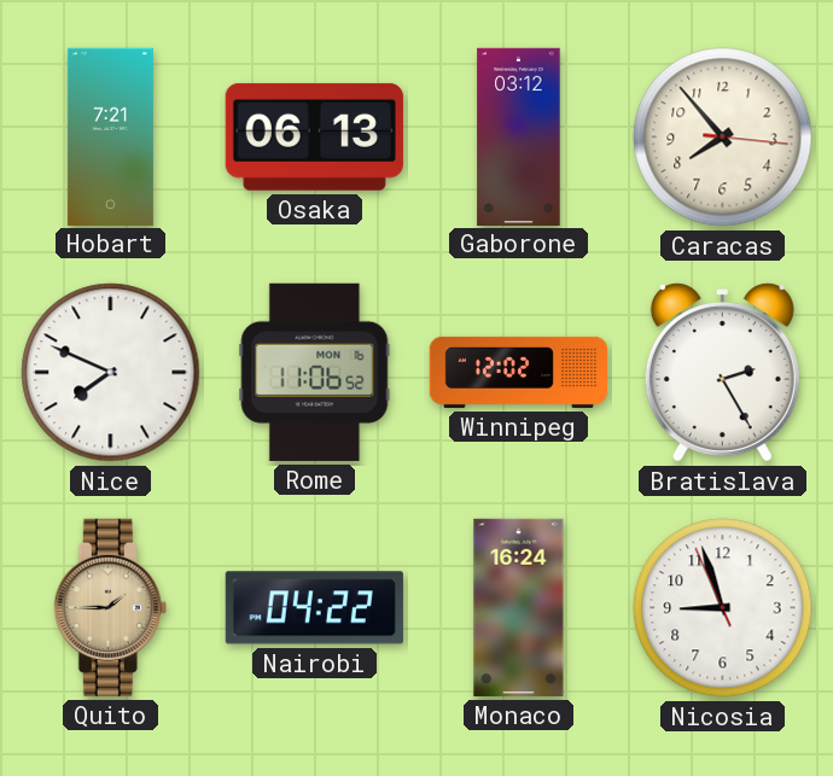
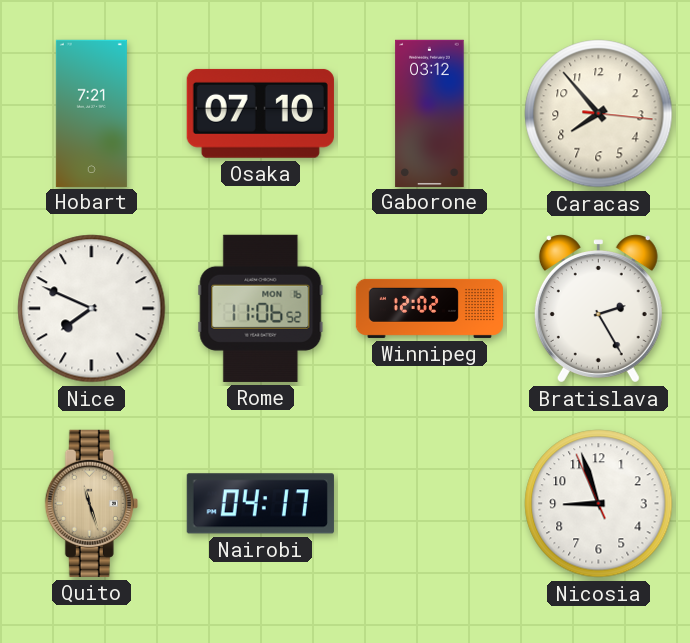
Osaka: 06:13 -> 07:10 (260, 113)
Quito: 1:45 -> 11:27 (91, 503)
Nairobi: 04:22 -> 04:17 (260, 504)
Monaco: 16:24 -> none (519, 607)
